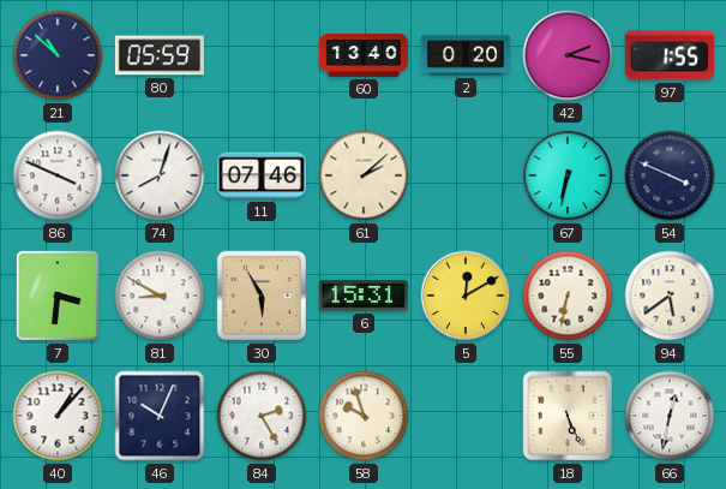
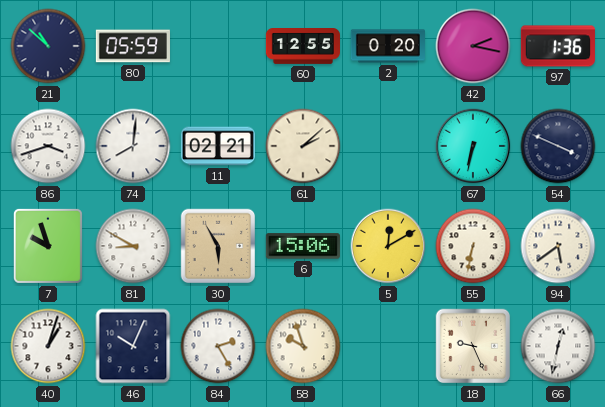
60: 13:40 -> 12:55 (302, 47)
97: 1:55 -> 1:36 (558, 46)
86: 3:49 -> 3:42 (48, 146)
74: 8:03 -> 8:01 (133, 146)
11: 07:46 -> 02:21 (218, 146)
7: 3:31 -> 9:57 (48, 246)
6: 15:31 -> 15:06 (303, 246)
40: 1:07 -> 1:03 (48, 346)
18: 5:26 -> 9:26 (473, 346)
